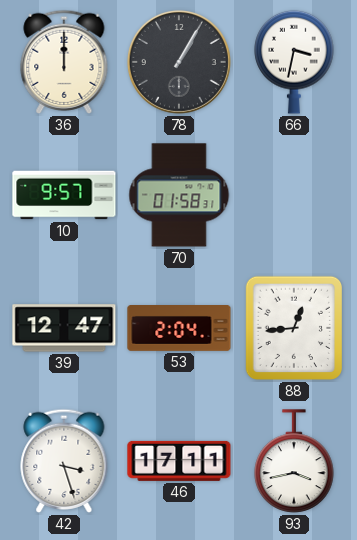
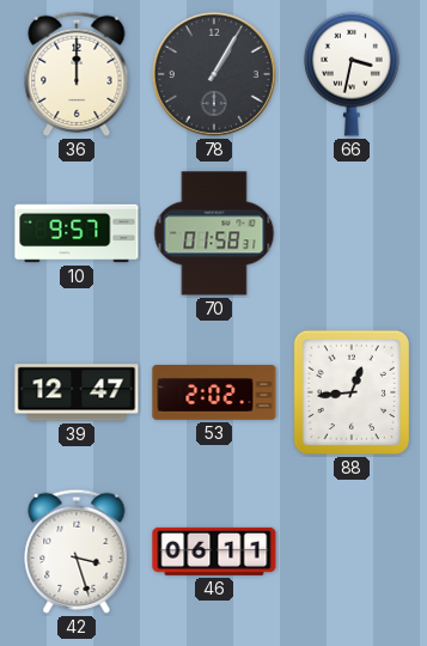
53: 2:04 -> 2:02 (214, 394)
46: 17:11 -> 06:11 (214, 551)
93: 3:43 -> none (294, 461)
